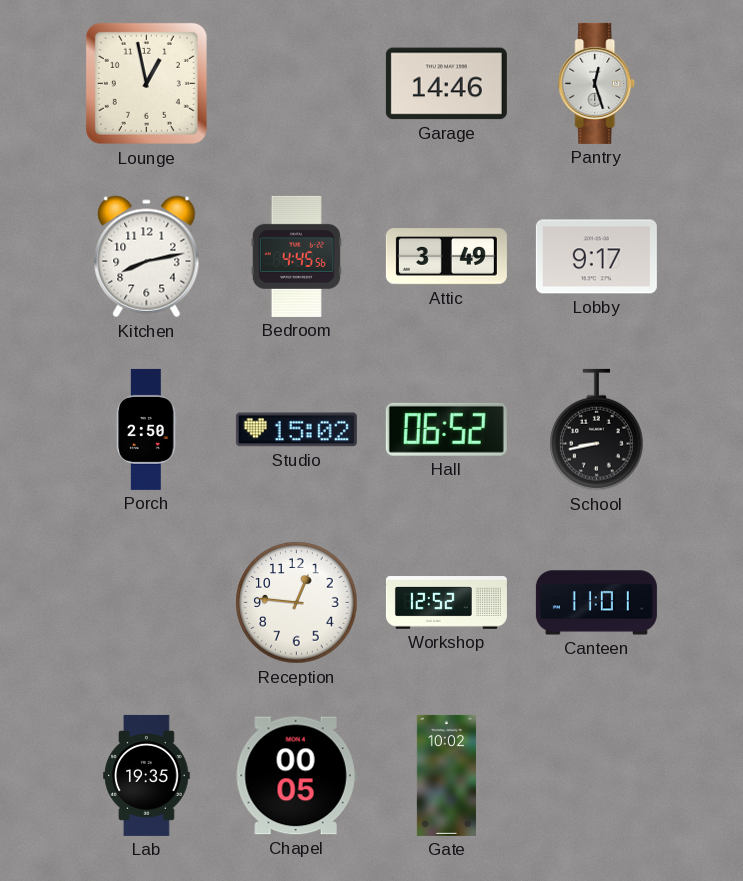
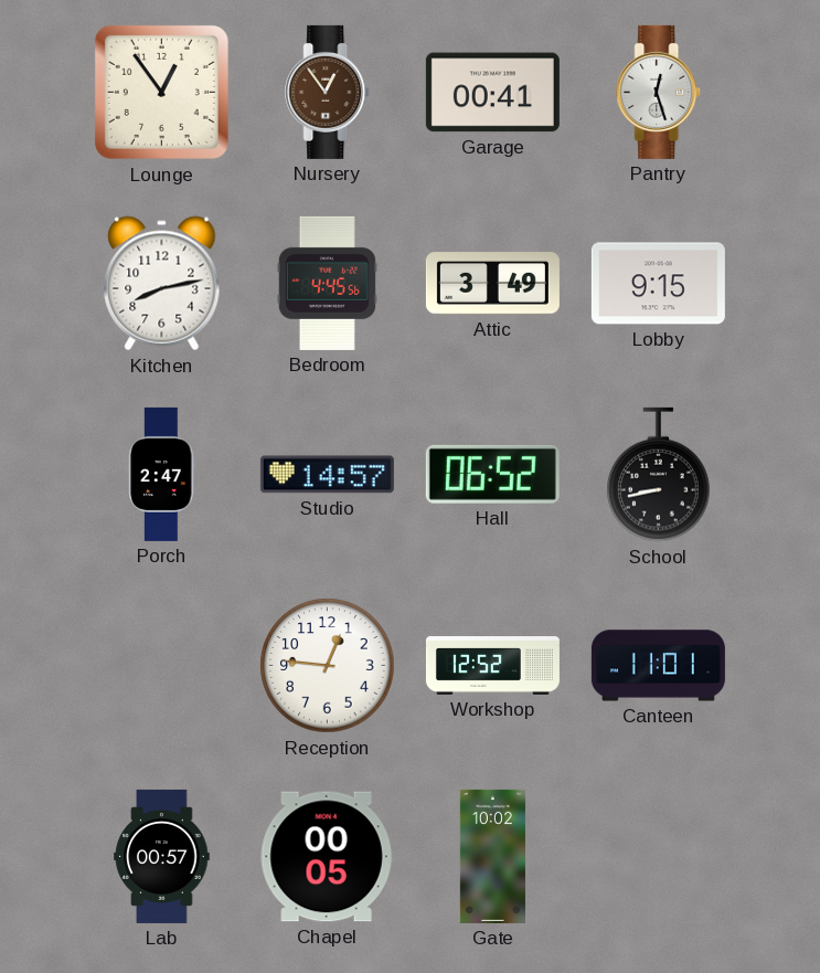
Lounge: 12:58 -> 12:54 (161, 92)
Nursery: none -> 12:54 (328, 92)
Garage: 14:46 -> 00:41 (492, 93)
Lobby: 9:17 -> 9:15 (658, 284)
Porch: 2:50 -> 2:47 (162, 474)
Studio: 15:02 -> 14:57 (327, 475)
Lab: 19:35 -> 00:57 (162, 856)
